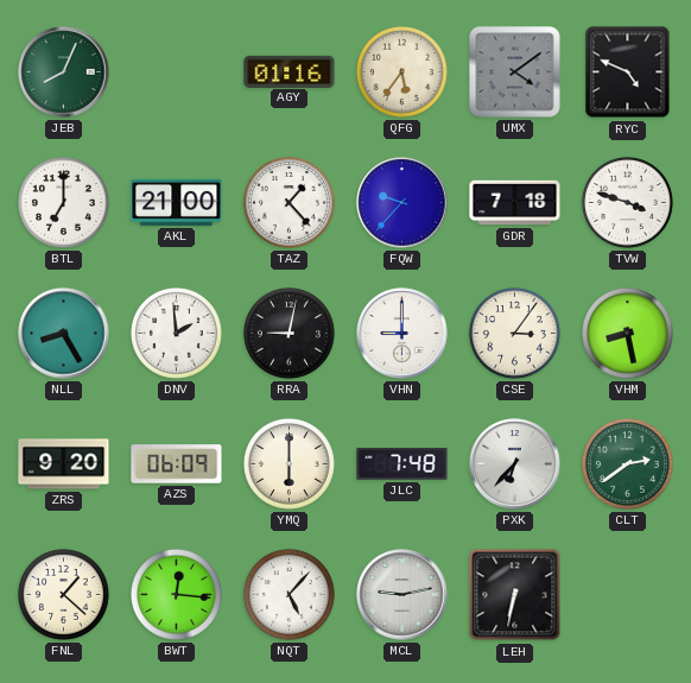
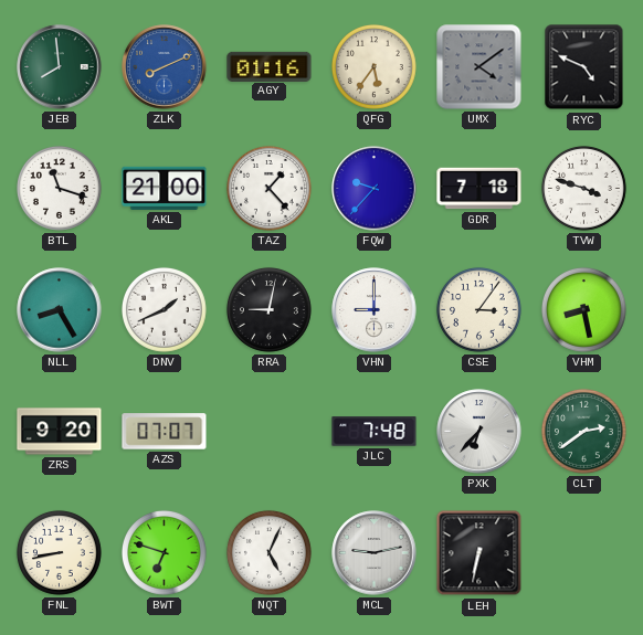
JEB: 8:04 -> 7:59 (60, 67)
ZLK: none -> 8:11 (165, 67)
BTL: 7:00 -> 11:18 (59, 188)
DNV: 1:59 -> 1:41 (164, 309)
AZS: 06:09 -> 07:07 (165, 432)
YMQ: 6:00 -> none (289, 463)
FNL: 1:22 -> 8:43 (59, 552)
BWT: 12:16 -> 6:48 (164, 552)
NQT: 5:07 -> 5:04 (268, 552)
